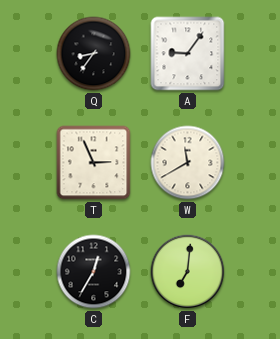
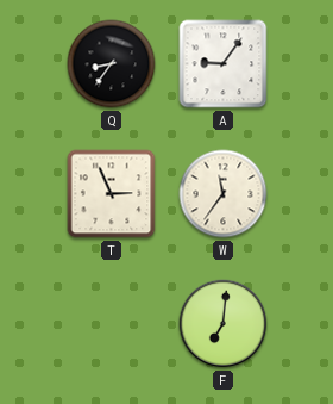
W: 11:40 -> 11:36 (224, 194)
C: 12:35 -> none (94, 272)
